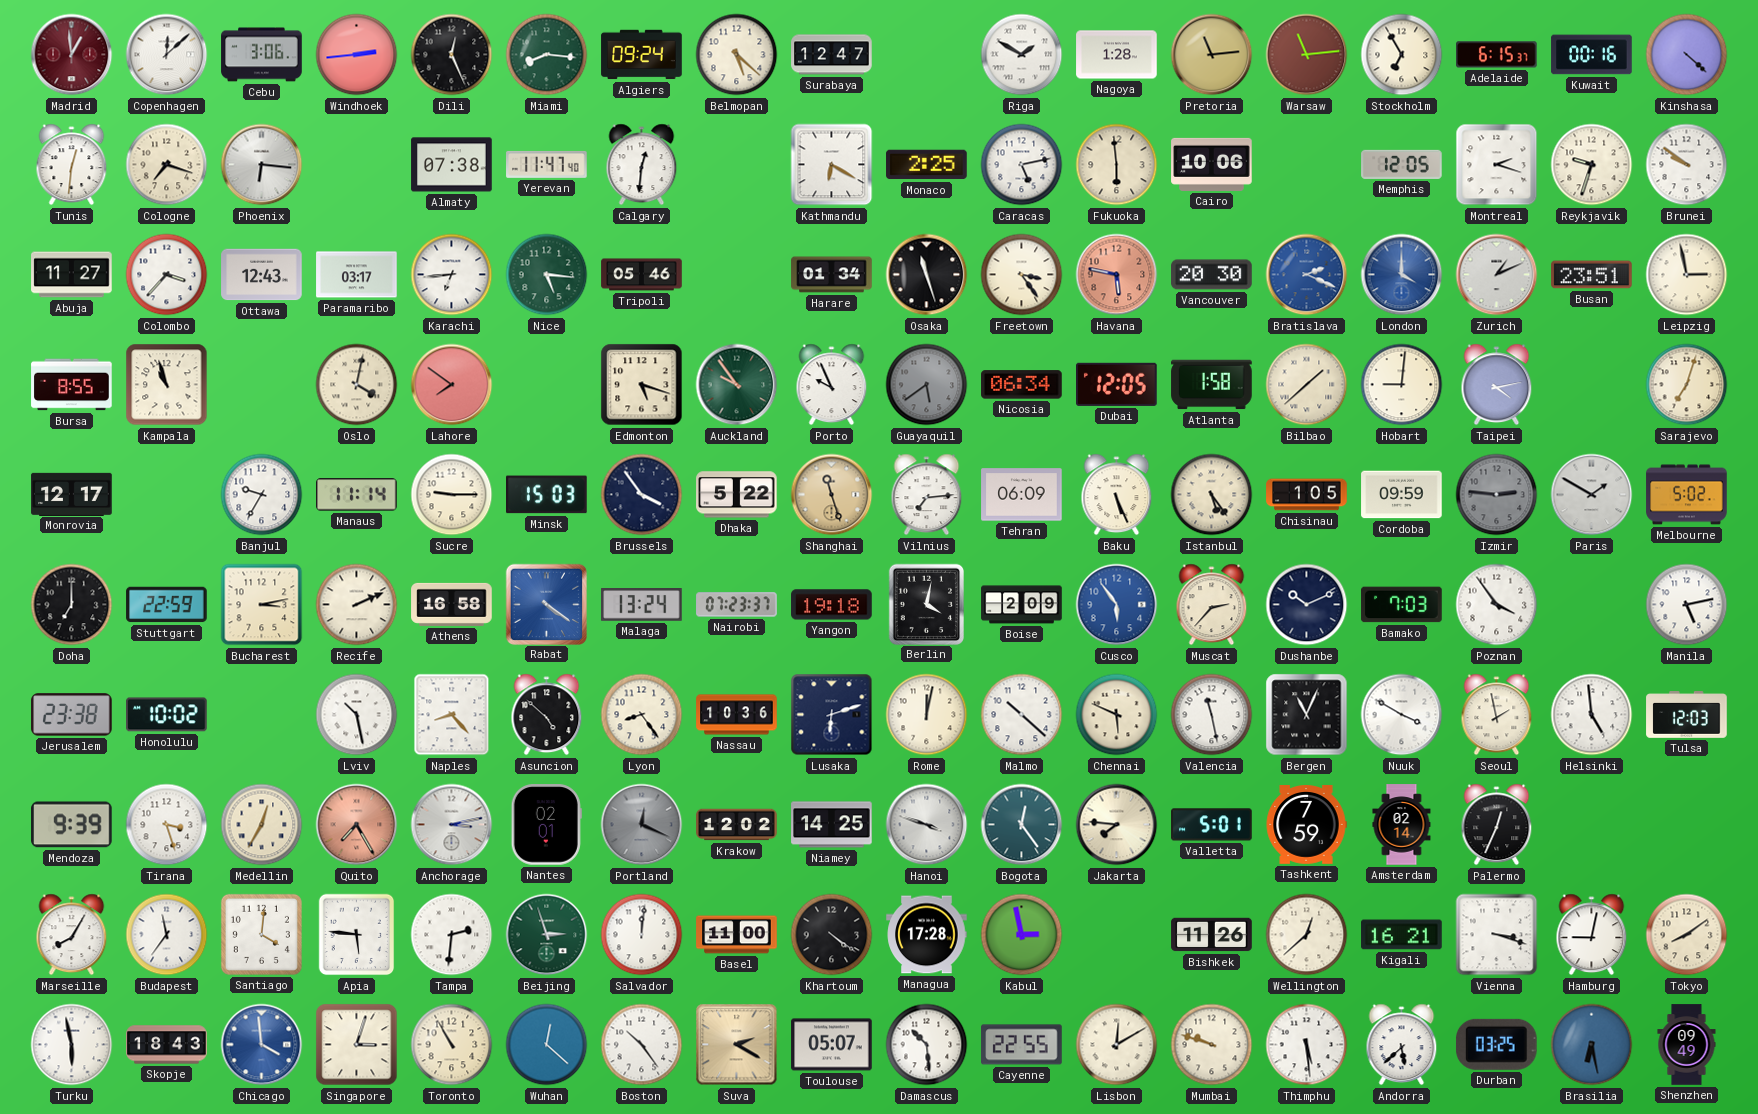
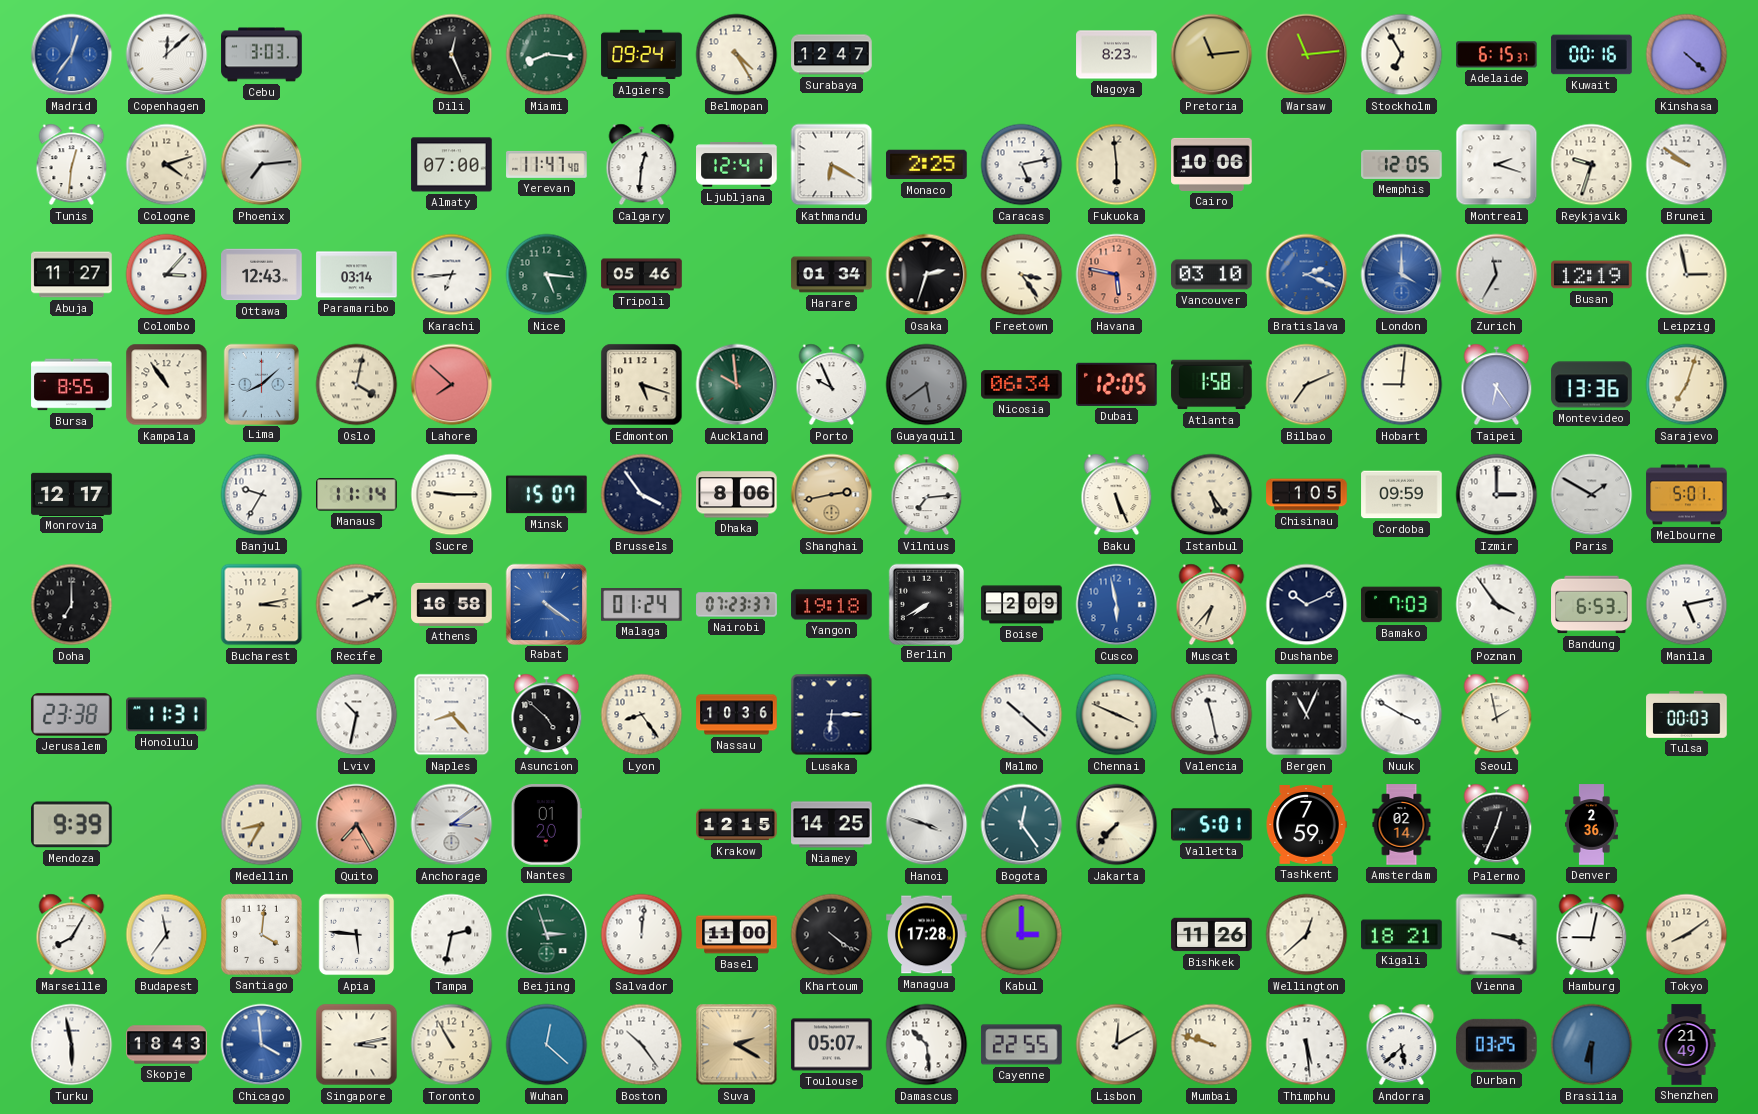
Madrid: 12:59 -> 12:36 (72, 55)
Madrid dial: burgundy -> blue (72, 55)
Cebu: 3:06 -> 3:03 (262, 55)
Windhoek: 2:44 -> none (357, 55)
Belmopan: 5:22 -> 4:25 (737, 55)
Riga: 1:50 -> none (1022, 55)
Nagoya: 1:28 -> 8:23 (1117, 55)
Cologne: 7:18 -> 4:12 (167, 165)
Phoenix: 6:16 -> 7:14 (262, 165)
Almaty: 07:38 -> 07:00 (452, 165)
Ljubljana: none -> 12:41 (737, 165)
Colombo: 3:37 -> 3:07 (167, 275)
Paramaribo: 03:17 -> 03:14 (357, 275)
Osaka: 11:27 -> 2:33 (927, 275)
Vancouver: 20:30 -> 03:10 (1212, 275)
Zurich: 1:11 -> 11:35 (1497, 275)
Busan: 23:51 -> 12:19 (1592, 275)
Kampala: 10:57 -> 10:54 (167, 385)
Lima: none -> 8:08 (261, 384)
Lahore: 7:51 -> 7:52 (452, 385)
Auckland: 9:54 -> 9:59 (737, 385)
Bilbao: 1:38 -> 7:11 (1307, 385)
Taipei: 4:13 -> 6:24 (1497, 385)
Montevideo: none -> 13:36 (1592, 385)
Minsk: 15:03 -> 15:07 (547, 495)
Dhaka: 5:22 -> 8:06 (737, 495)
Shanghai: 11:27 -> 2:43 (832, 495)
Tehran: 06:09 -> none (1022, 495)
Izmir: 2:46 -> 3:00 (1497, 495)
Izmir dial: grey -> white (1497, 495)
Melbourne: 5:02 -> 5:01 (1687, 495)
Stuttgart: 22:59 -> none (167, 605)
Malaga: 13:24 -> 01:24 (642, 605)
Berlin: 4:02 -> 7:40 (926, 604)
Cusco: 5:54 -> 5:58 (1117, 605)
Muscat: 2:37 -> 6:37 (1212, 605)
Bandung: none -> 6:53 (1592, 605)
Honolulu: 10:02 -> 11:31 (167, 715)
Lviv: 10:28 -> 10:32 (357, 715)
Lusaka: 6:12 -> 6:15 (832, 715)
Rome: 12:02 -> none (927, 715)
Chennai: 5:49 -> 3:49 (1117, 715)
Helsinki: 4:59 -> none (1592, 715)
Tulsa: 12:03 -> 00:03 (1687, 715)
Tirana: 3:27 -> none (167, 825)
Medellin: 12:35 -> 8:35 (262, 825)
Anchorage: 3:13 -> 3:09 (452, 825)
Nantes: 02:01 -> 01:20 (546, 825)
Portland: 12:19 -> none (642, 825)
Krakow: 12:02 -> 12:15 (737, 825)
Jakarta: 7:46 -> 7:37 (1117, 825)
Denver: none -> 2:36 (1591, 825)
Tampa: 2:31 -> 2:32 (452, 935)
Kabul: 2:58 -> 3:00 (1022, 935)
Kigali: 16:21 -> 18:21 (1402, 935)
Singapore: 3:03 -> 3:13 (357, 1045)
Brasilia: 6:28 -> 6:30 (1592, 1045)
Shenzhen: 09:49 -> 21:49 (1687, 1045)
